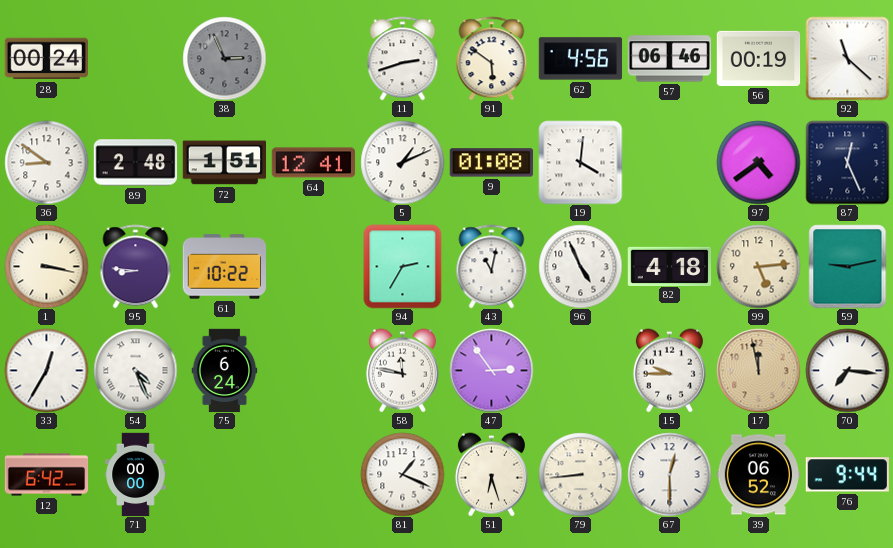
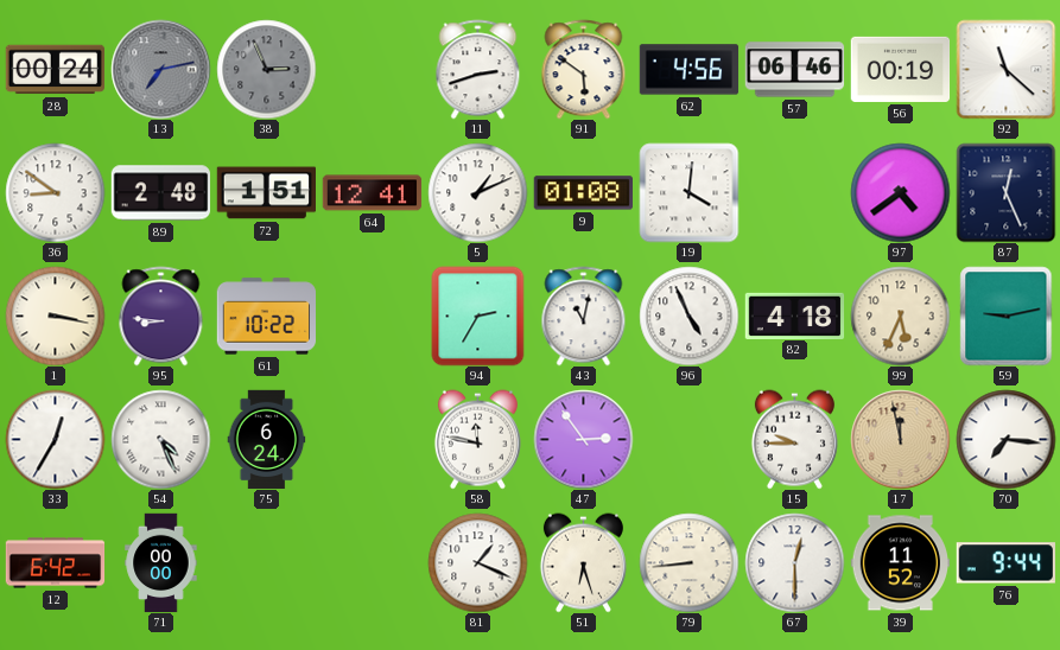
13: none -> 7:13 (160, 69)
99: 5:14 -> 5:34 (900, 316)
39: 06:52 -> 11:52 (900, 563)
